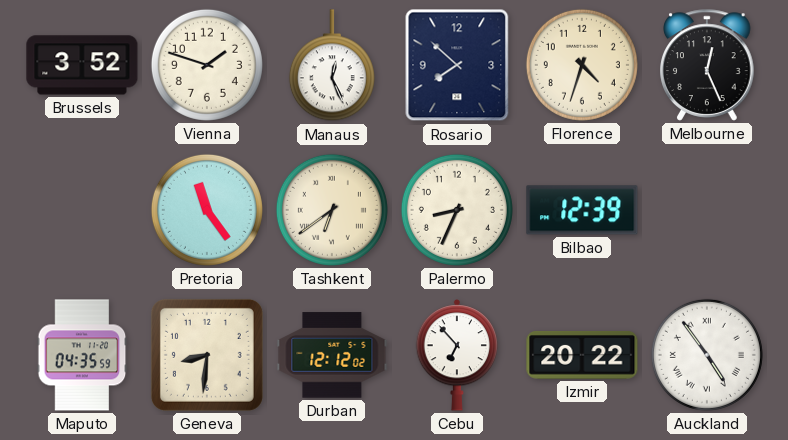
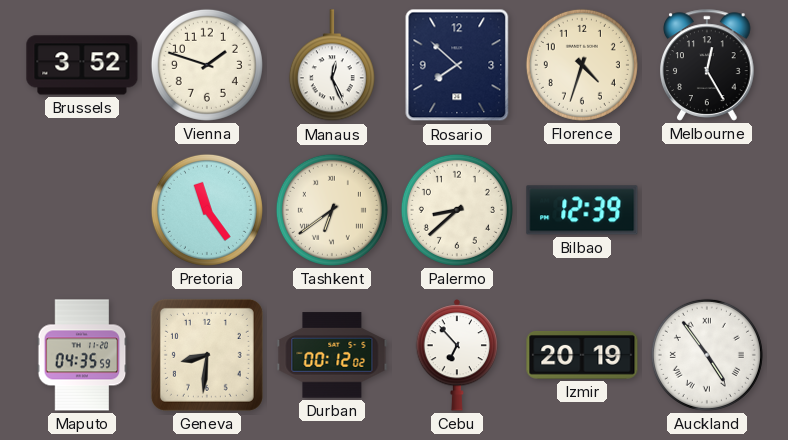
Melbourne: 12:26 -> 12:25 (707, 65)
Palermo: 8:34 -> 8:38 (457, 210)
Durban: 12:12 -> 00:12 (332, 355)
Izmir: 20:22 -> 20:19 (582, 355)
